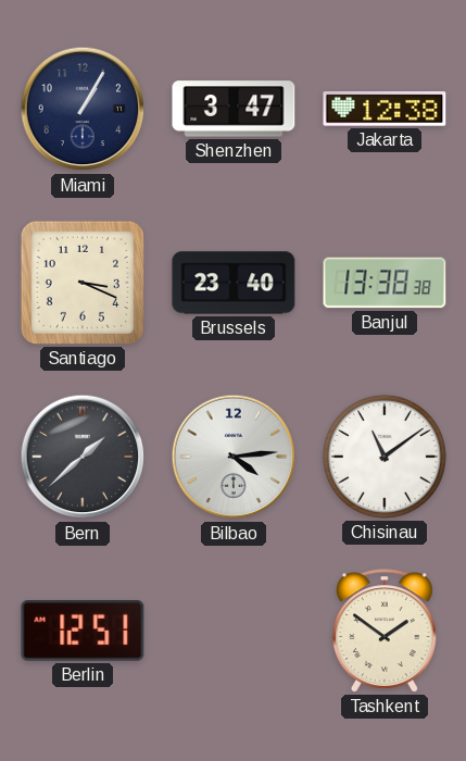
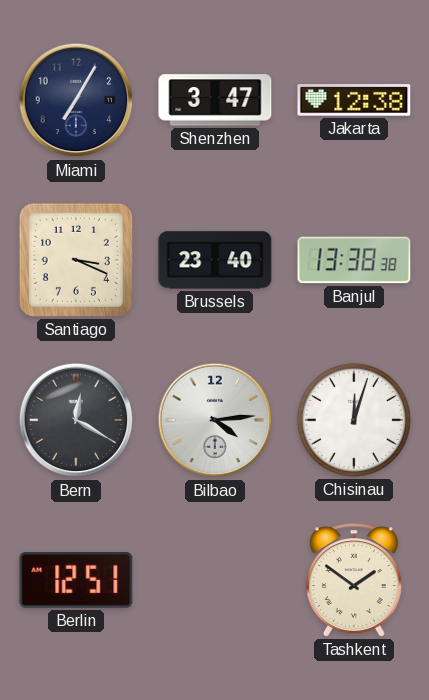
Miami: 1:05 -> 7:05 (76, 100)
Bern: 1:38 -> 12:20 (76, 420)
Chisinau: 11:09 -> 12:03 (354, 420)
